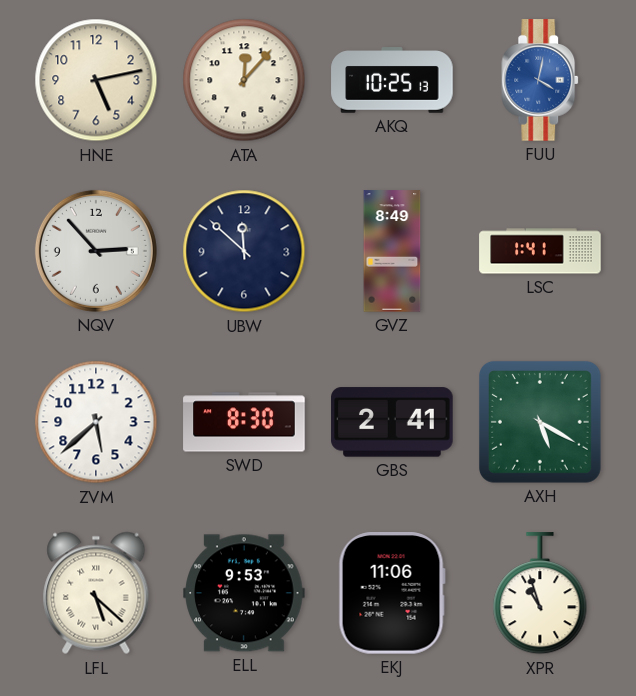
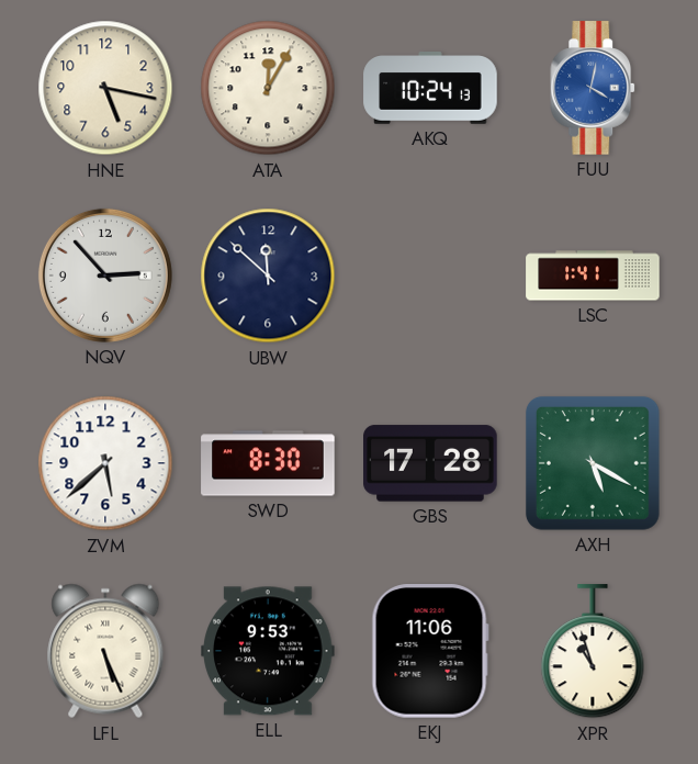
HNE: 5:13 -> 5:17 (105, 88)
ATA: 12:07 -> 12:05 (268, 88)
AKQ: 10:25 -> 10:24 (430, 88)
GVZ: 8:49 -> none (392, 251)
GBS: 2:41 -> 17:28 (430, 463)
LFL: 5:22 -> 5:26 (105, 651)
